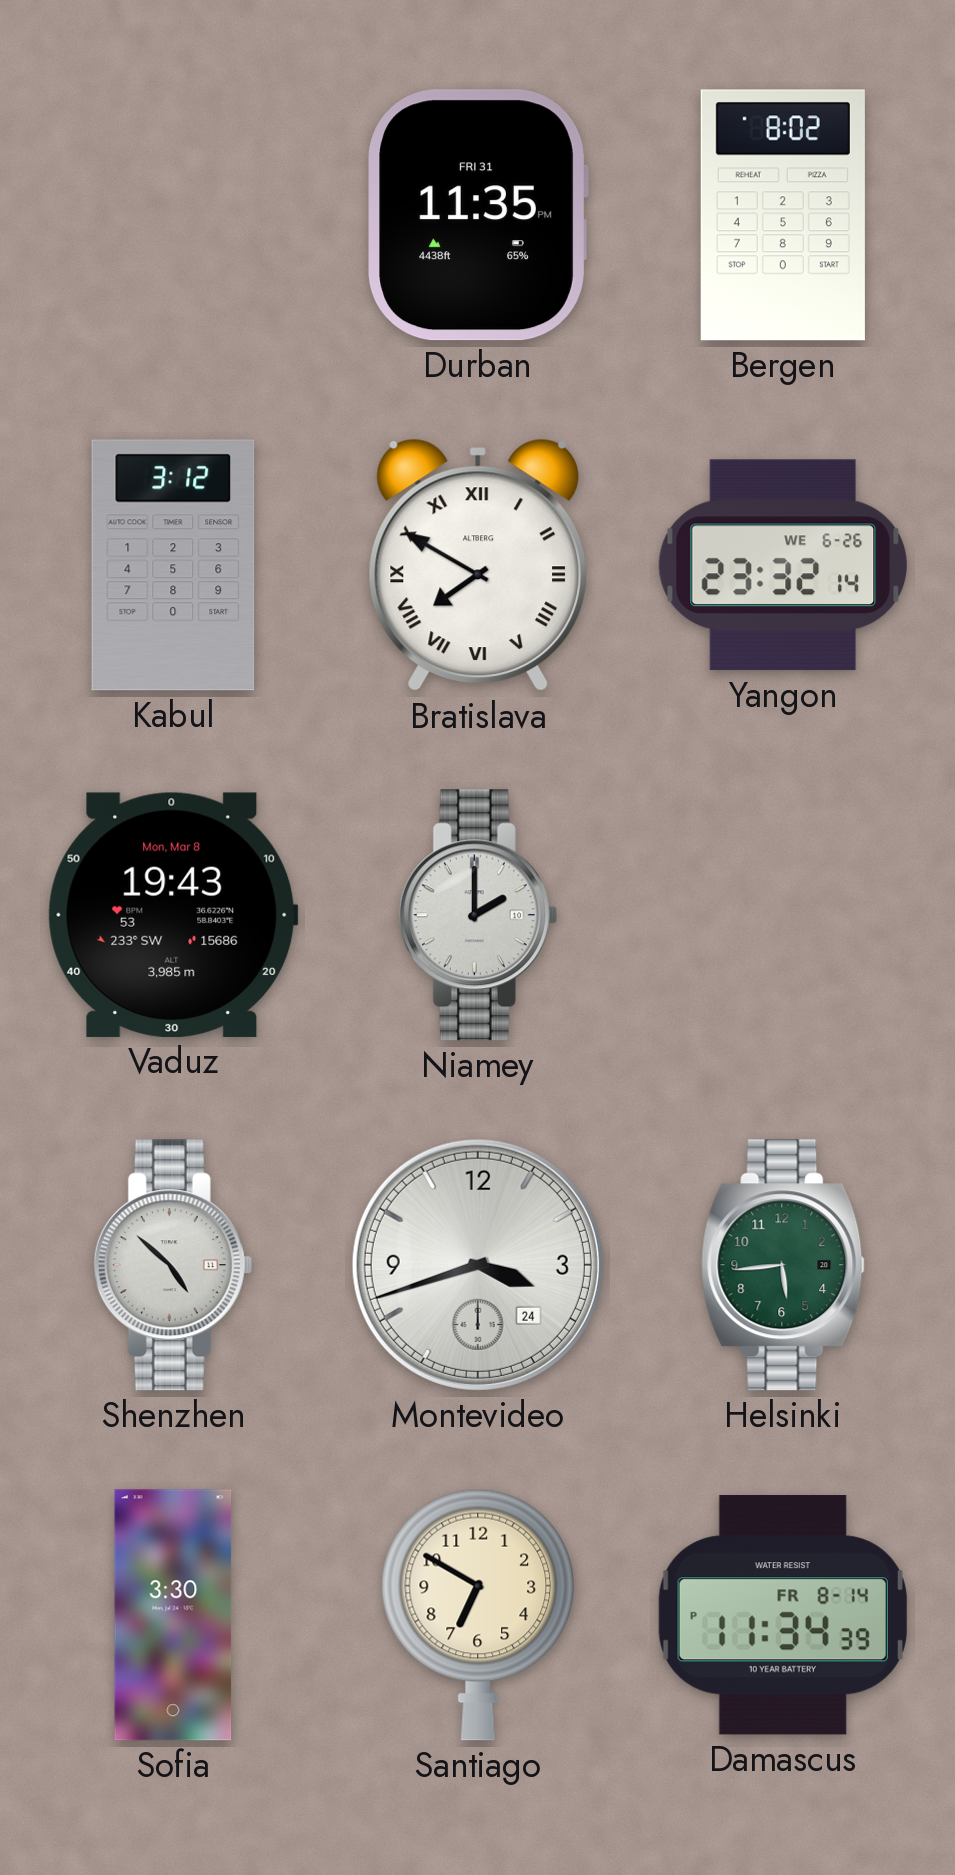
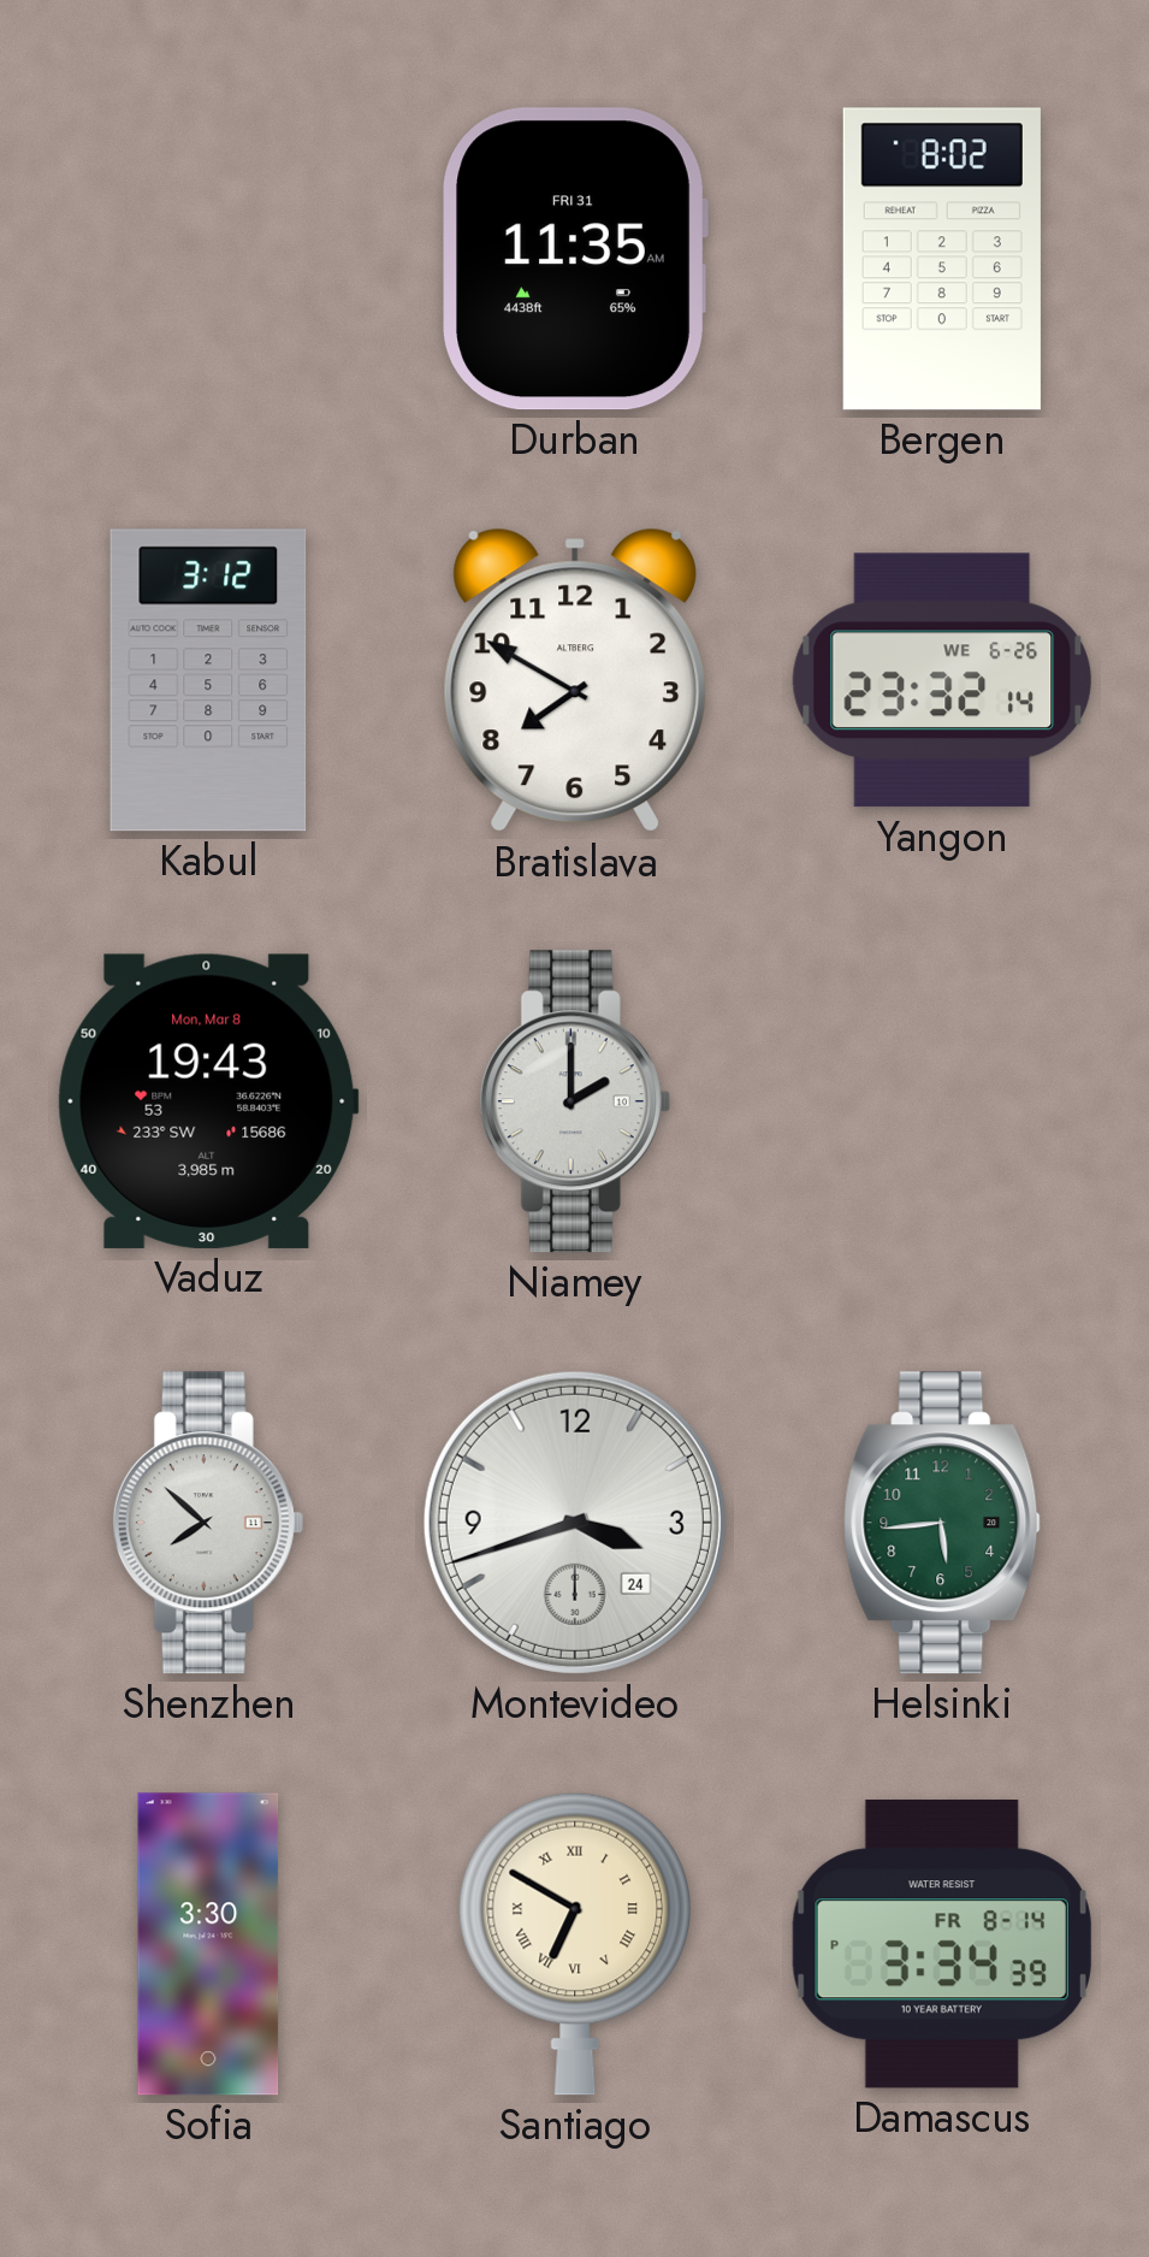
Durban: 11:35 PM -> 11:35 AM (575, 259)
Bratislava numerals: Roman -> Arabic (575, 680)
Shenzhen: 4:52 -> 7:52 (208, 1523)
Santiago numerals: Arabic -> Roman (575, 1944)
Damascus: 11:34 -> 3:34 (942, 1944)
